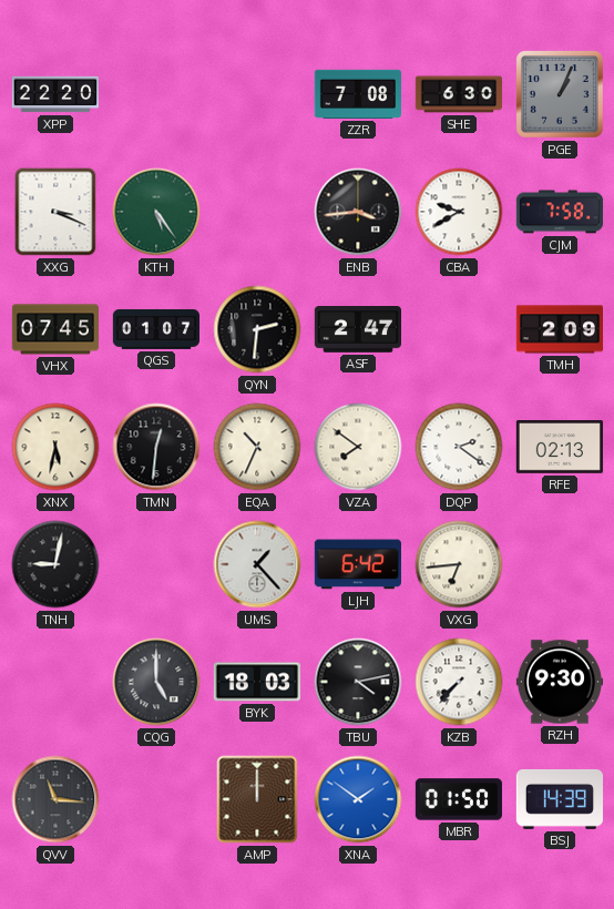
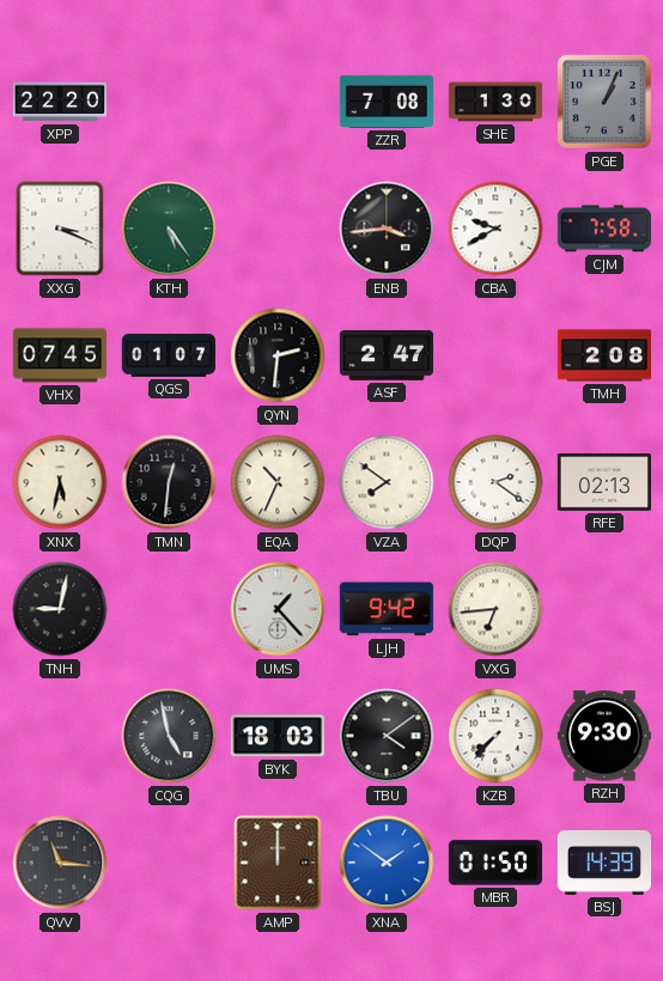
SHE: 6:30 -> 1:30 (494, 102)
TMH: 2:09 -> 2:08 (603, 355)
LJH: 6:42 -> 9:42 (387, 609)
CQG: 5:00 -> 4:58 (169, 736)
TBU: 4:13 -> 4:09 (387, 736)
